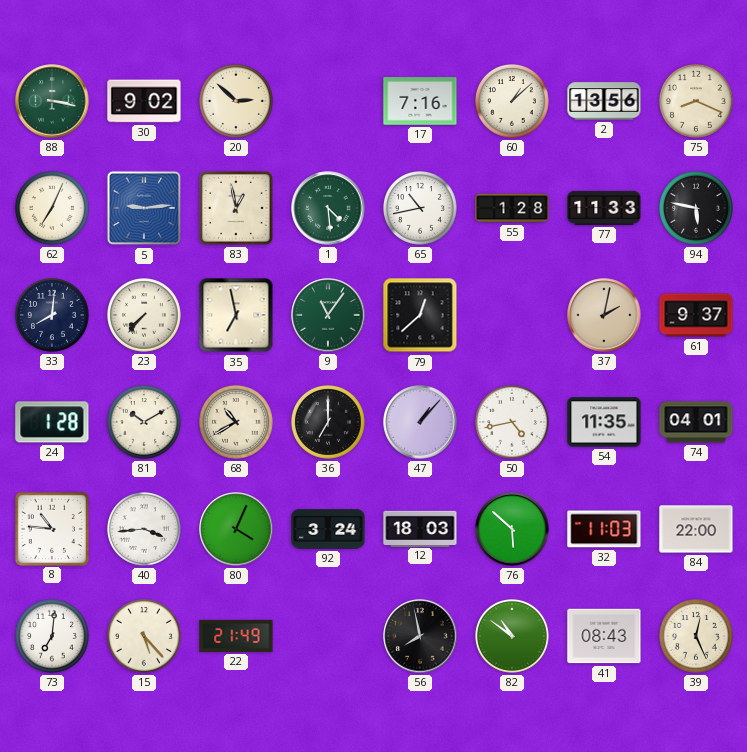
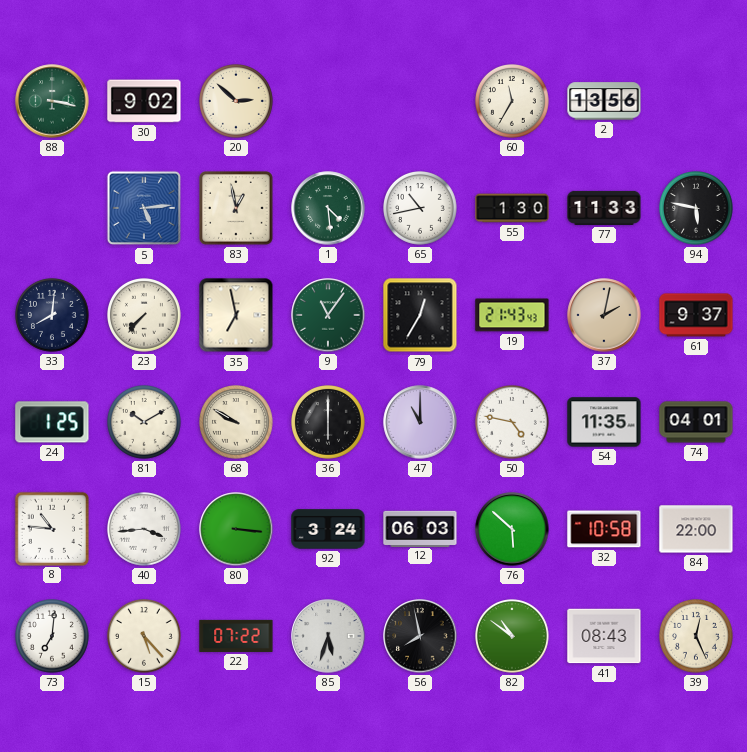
17: 7:16 -> none (420, 101)
60: 1:08 -> 11:35 (513, 102)
75: 8:19 -> none (697, 102)
62: 7:04 -> none (53, 209)
5: 9:14 -> 5:14 (144, 208)
55: 1:28 -> 1:30 (512, 208)
79: 12:38 -> 12:35 (420, 315)
19: none -> 21:43 (512, 315)
24: 1:28 -> 1:25 (52, 422)
68: 10:40 -> 9:50 (237, 423)
36: 7:00 -> 6:00 (329, 423)
47: 1:07 -> 11:00 (420, 422)
50: 4:43 -> 4:47 (513, 423)
80: 4:04 -> 3:16 (236, 529)
12: 18:03 -> 06:03 (420, 528)
32: 11:03 -> 10:58 (604, 529)
22: 21:49 -> 07:22 (236, 636)
85: none -> 5:33 (328, 636)
